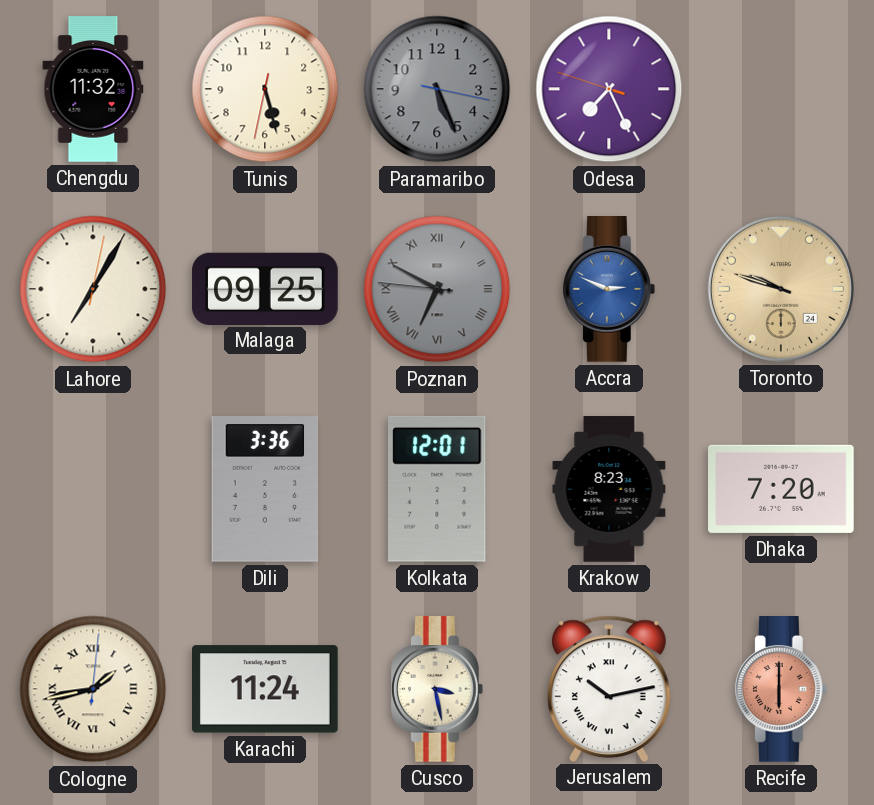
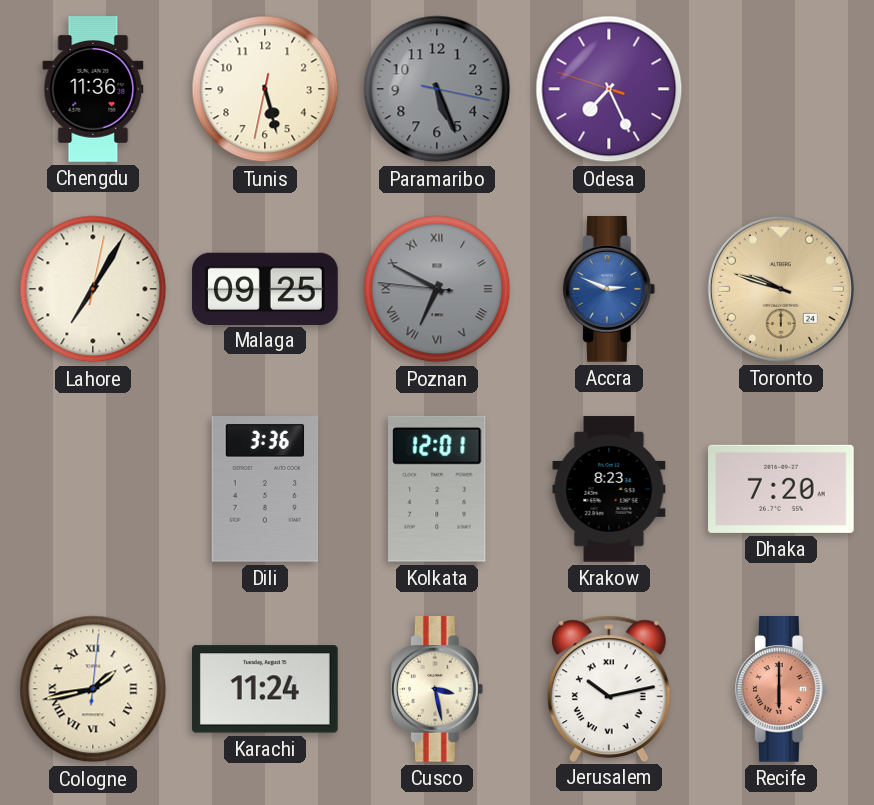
Chengdu: 11:32 -> 11:36 (93, 89)
